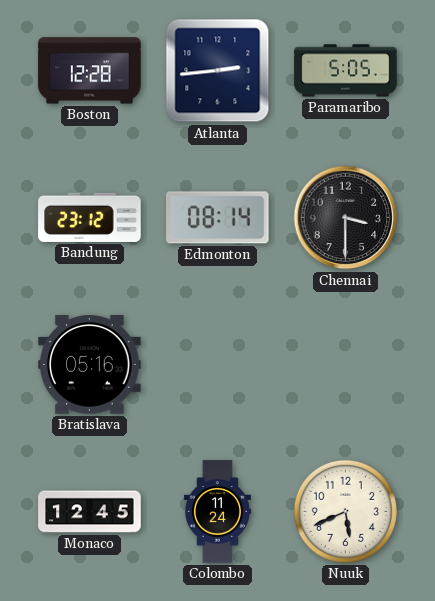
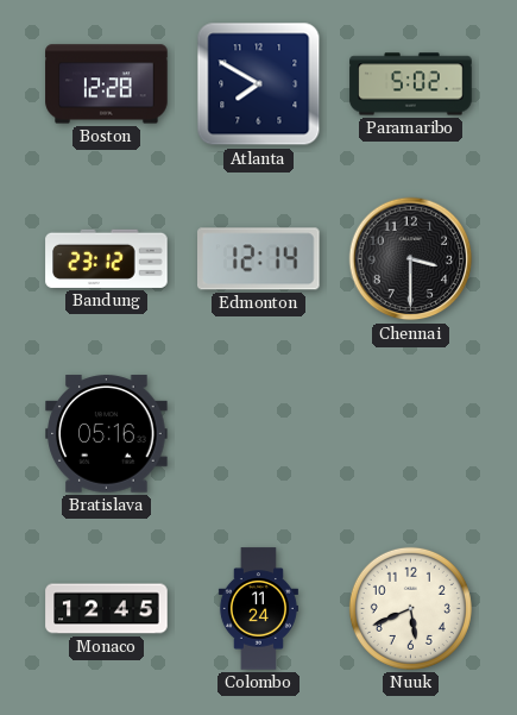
Atlanta: 2:44 -> 7:50 (259, 84)
Paramaribo: 5:05 -> 5:02 (411, 84)
Edmonton: 08:14 -> 12:14 (259, 259)
